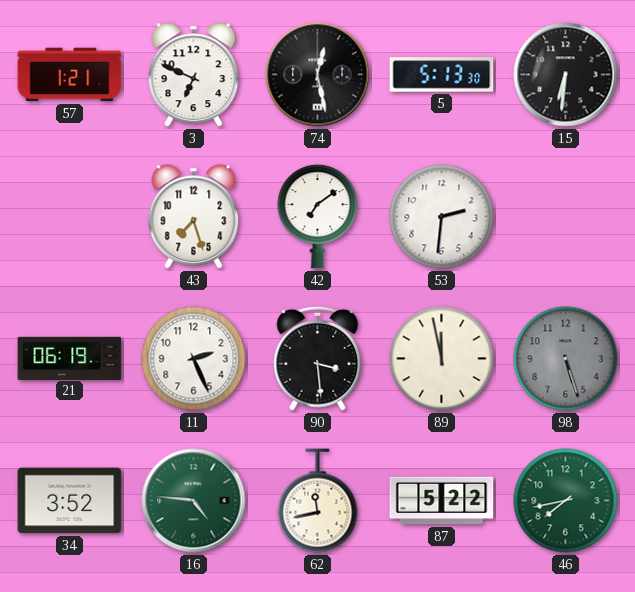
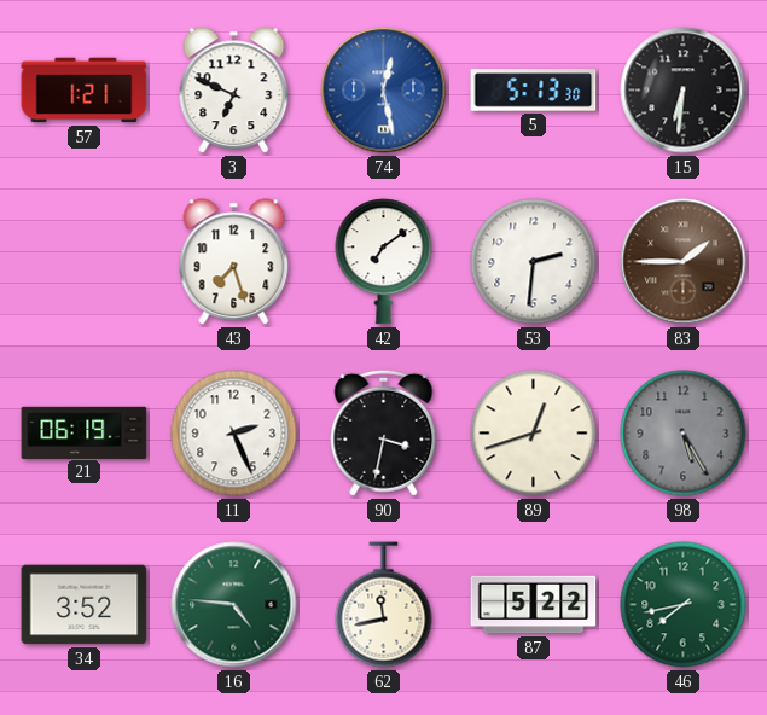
74 dial: black -> blue (384, 91)
83: none -> 1:45 (684, 262)
90: 3:29 -> 3:32 (384, 432)
89: 11:58 -> 12:42 (534, 434)
98: 5:27 -> 5:25 (684, 434)
